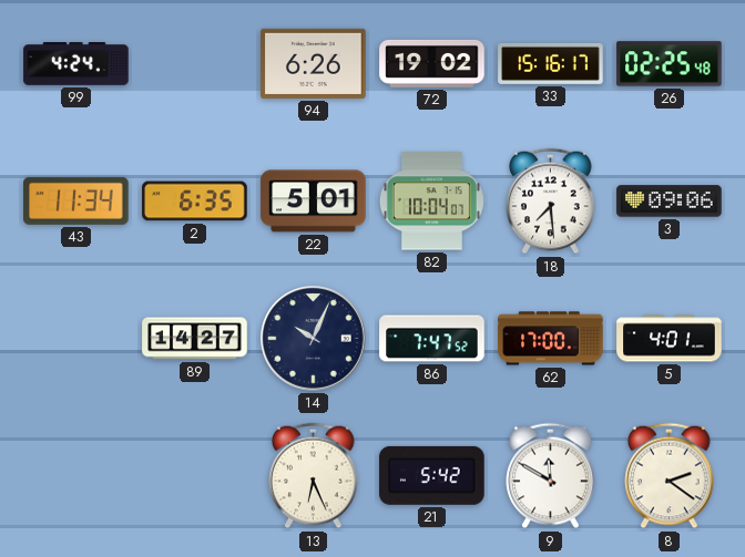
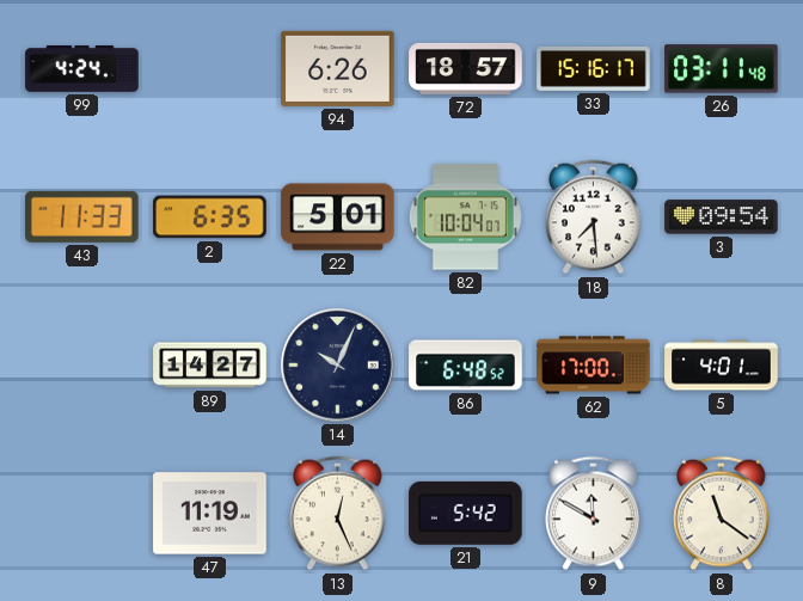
72: 19:02 -> 18:57 (466, 68)
26: 02:25 -> 03:11 (722, 69)
43: 11:34 -> 11:33 (82, 216)
3: 09:06 -> 09:54 (722, 217)
86: 7:47 -> 6:48 (466, 366)
47: none -> 11:19 (210, 514)
13: 6:26 -> 12:26 (338, 514)
8: 2:21 -> 11:21 (722, 514)
